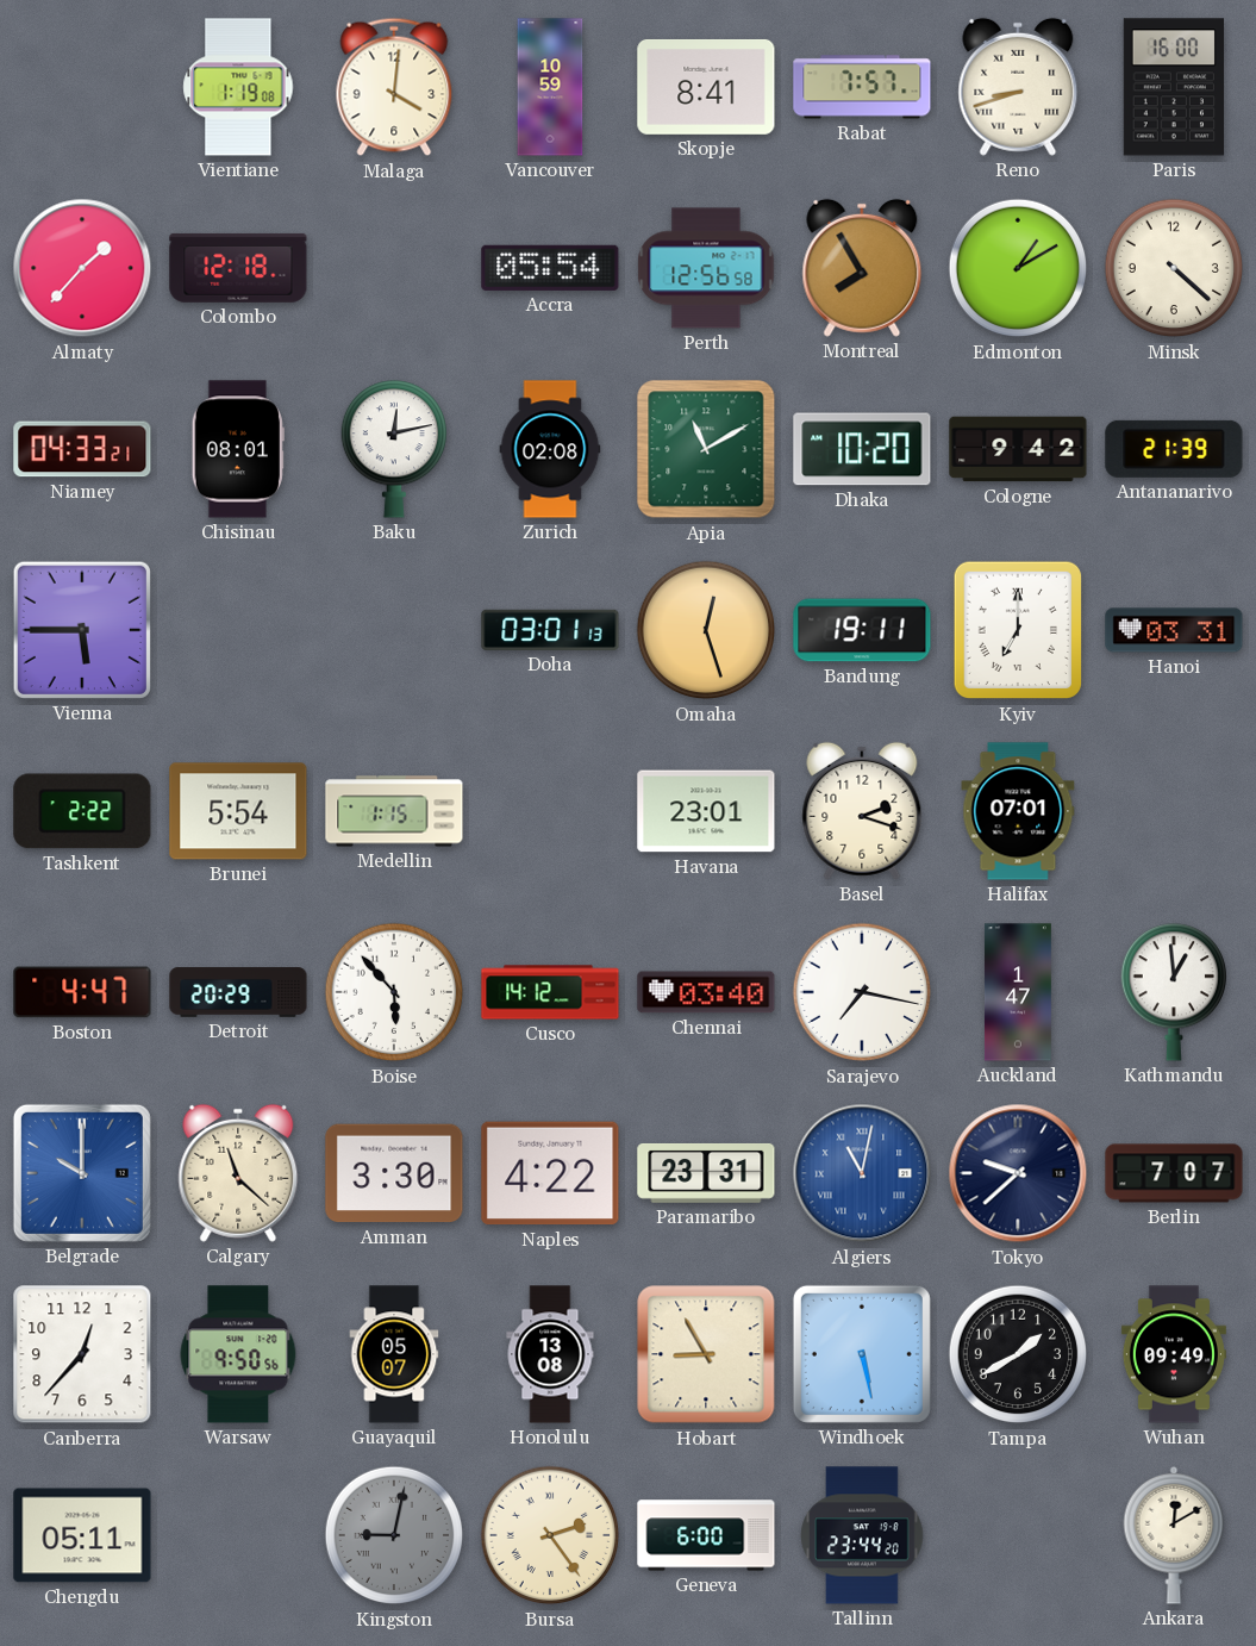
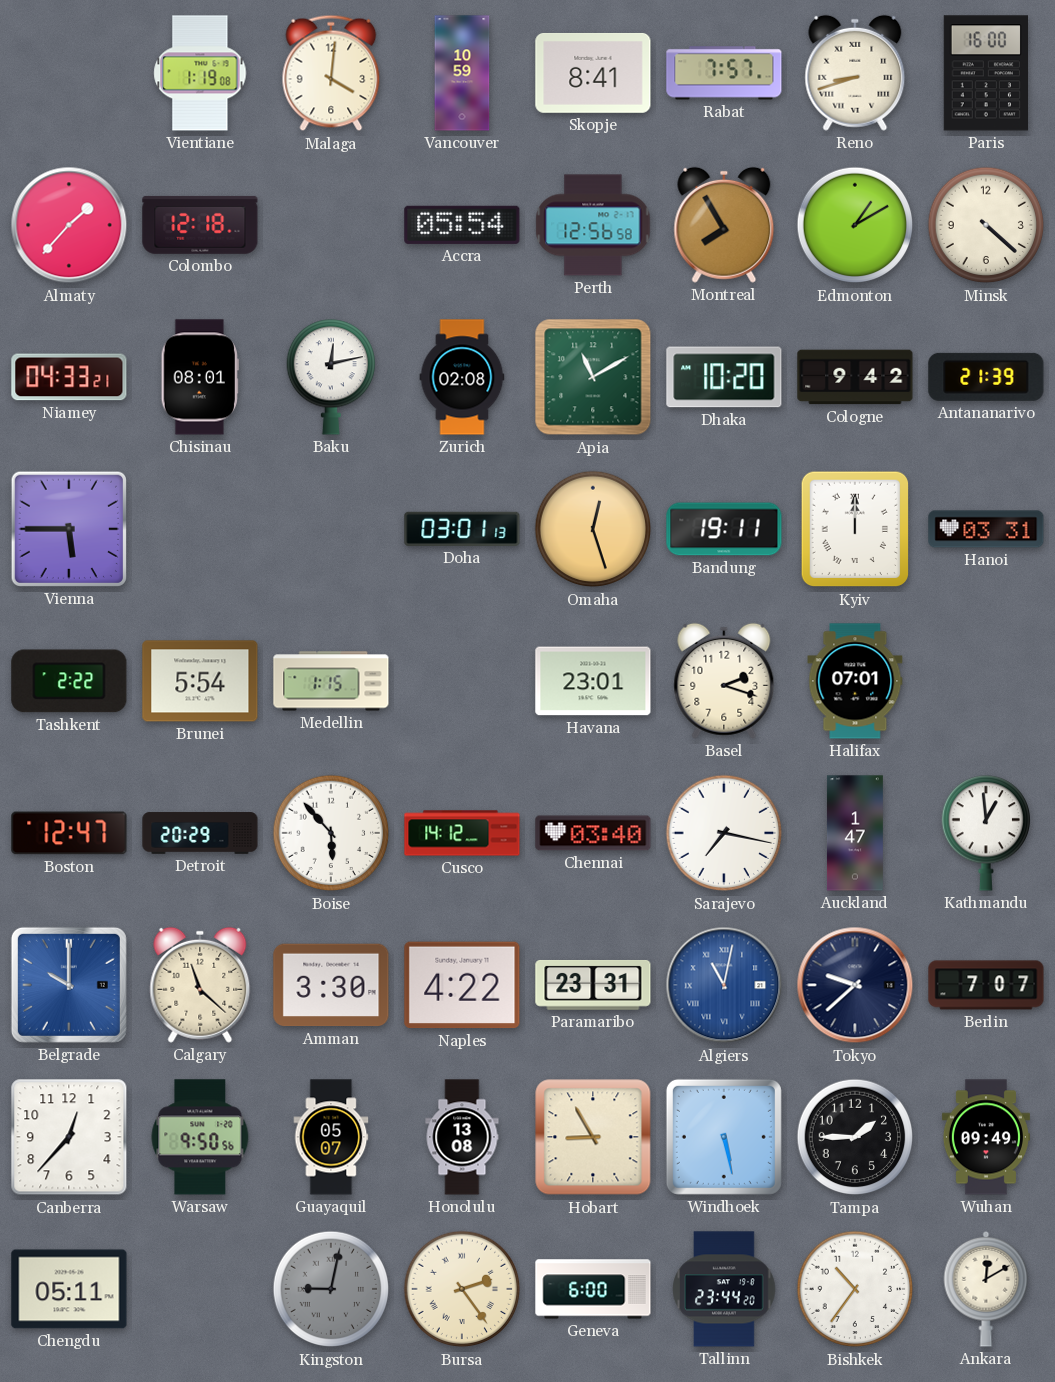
Kyiv: 7:00 -> 12:00 (855, 529)
Boston: 4:47 -> 12:47 (69, 833)
Tampa: 1:40 -> 1:45 (855, 1137)
Bishkek: none -> 10:36 (855, 1289)
